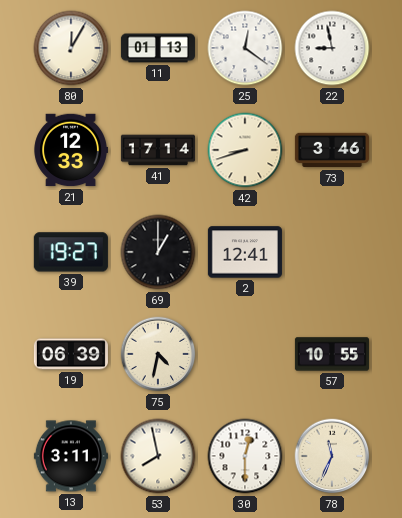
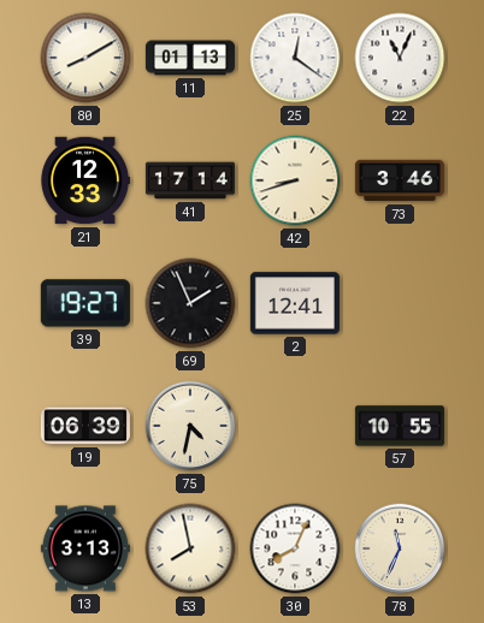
80: 12:05 -> 8:10 (85, 58)
22: 8:58 -> 11:04 (400, 58)
69: 1:00 -> 1:56 (190, 303)
13: 3:11 -> 3:13 (85, 548)
30: 12:30 -> 8:04 (295, 548)
